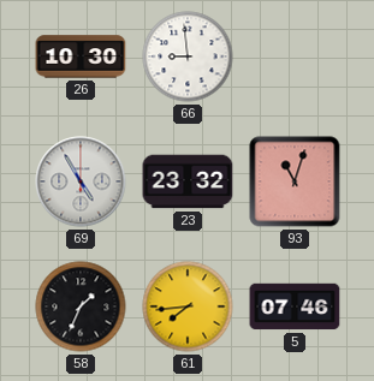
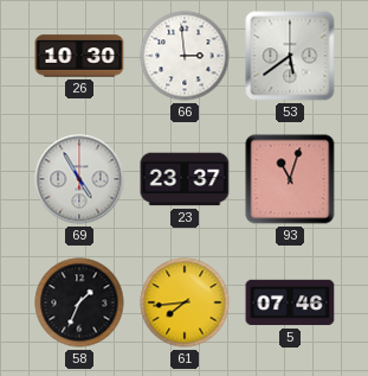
66: 8:59 -> 2:59 (185, 56)
53: none -> 5:39 (290, 56)
23: 23:32 -> 23:37 (185, 179)
